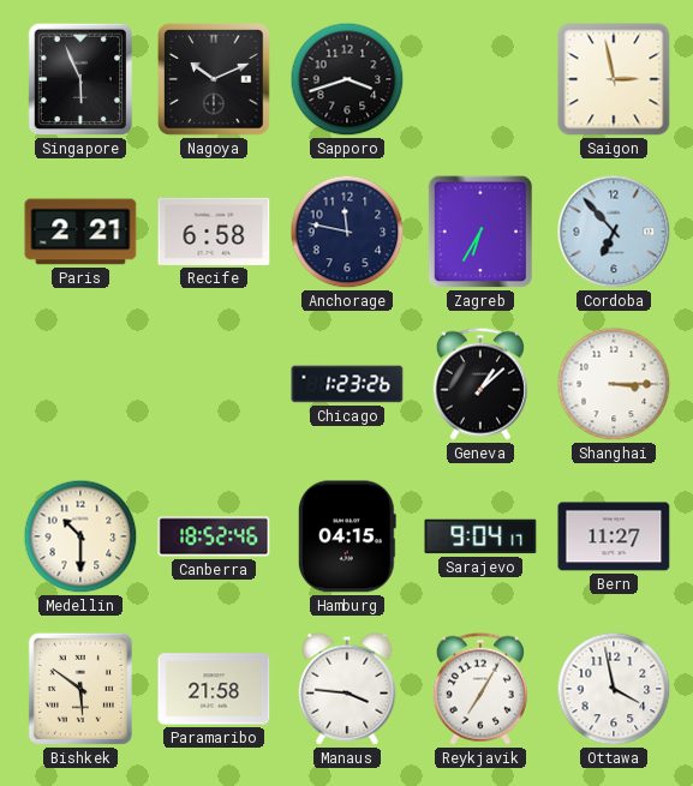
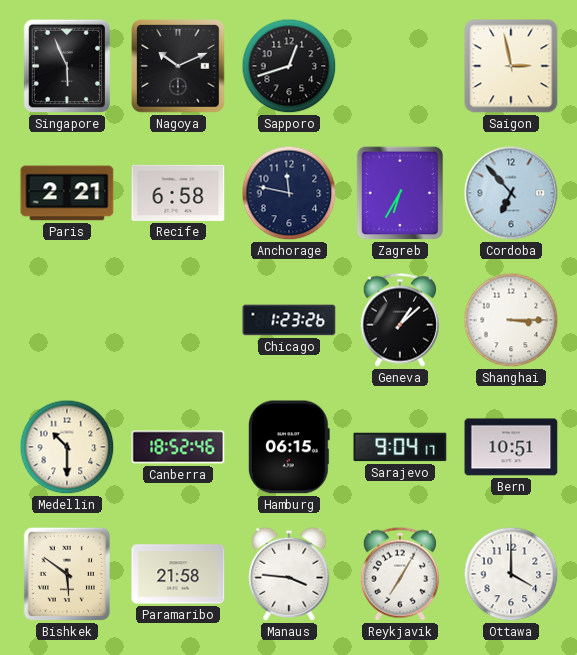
Sapporo: 3:42 -> 12:42 (289, 66)
Hamburg: 04:15 -> 06:15 (289, 447)
Bern: 11:27 -> 10:51 (511, 447)
Ottawa: 3:58 -> 4:00 (511, 574)
